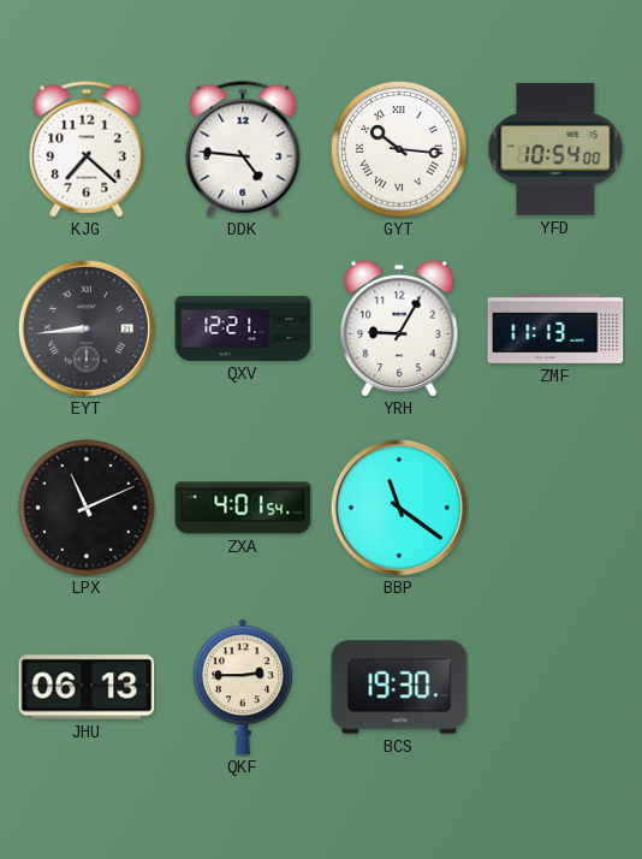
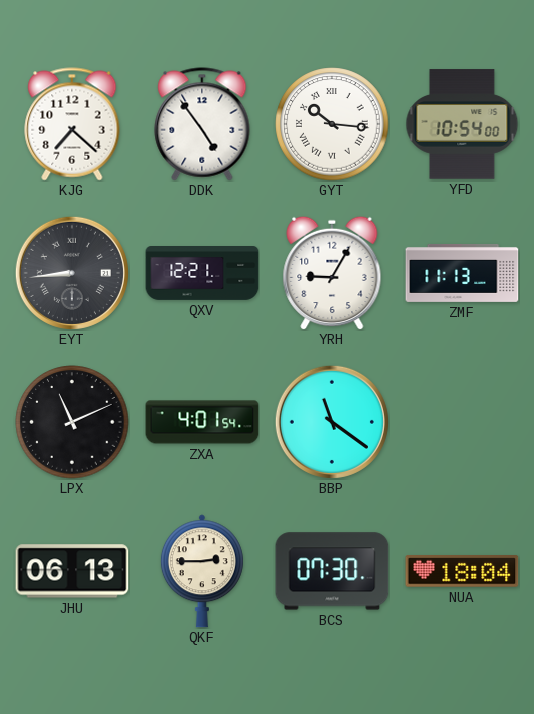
DDK: 4:46 -> 4:54 (202, 124)
BCS: 19:30 -> 07:30 (332, 571)
NUA: none -> 18:04 (462, 572)
